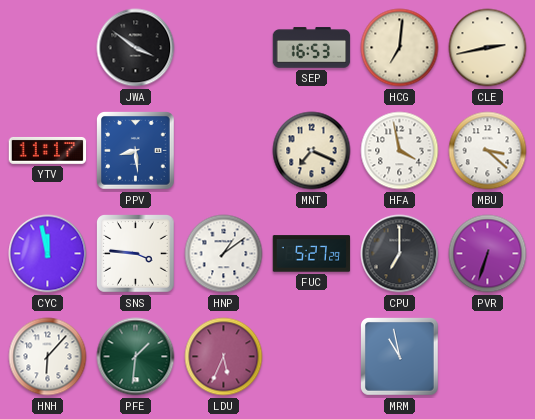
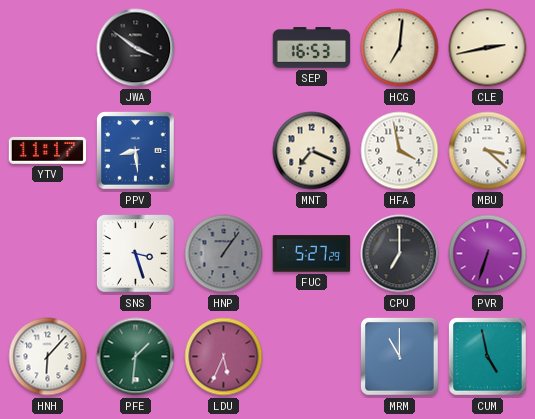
CYC: 11:58 -> none (48, 254)
SNS: 3:46 -> 3:27 (136, 254)
HNP: 1:09 -> 1:06 (224, 254)
HNP dial: white -> grey (224, 254)
MRM: 10:58 -> 11:00 (400, 357)
CUM: none -> 4:58 (488, 357)
